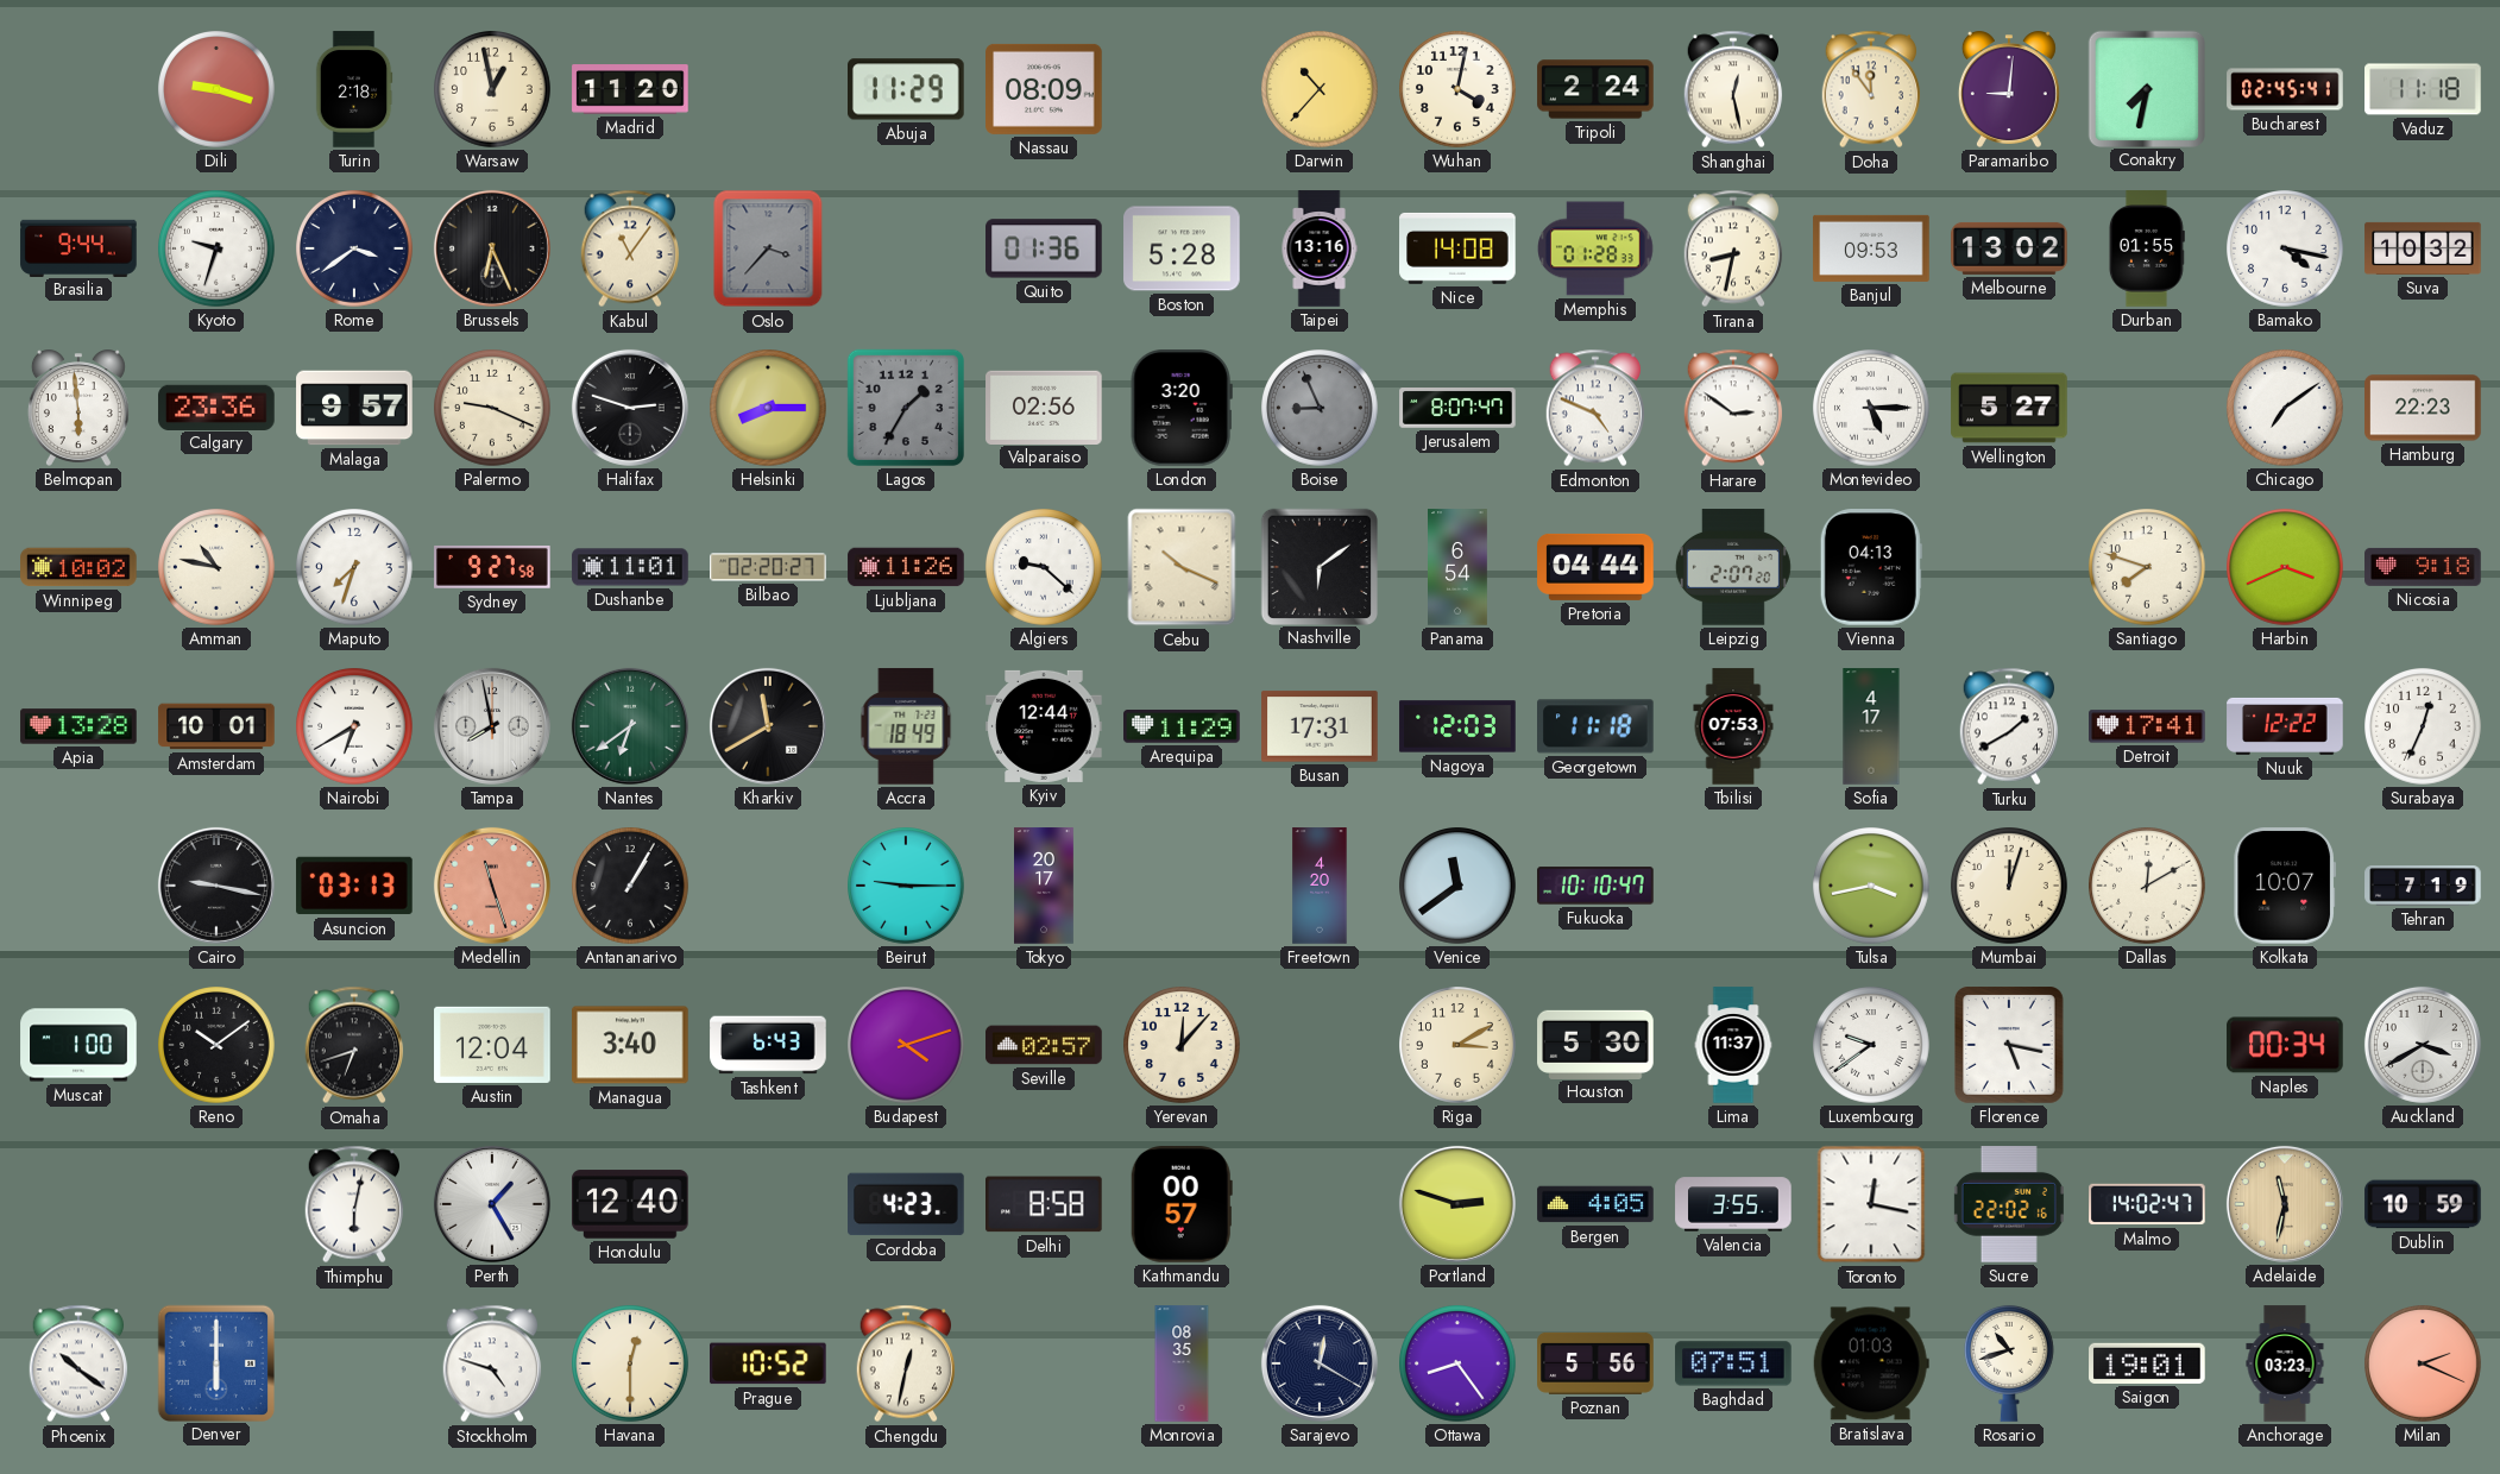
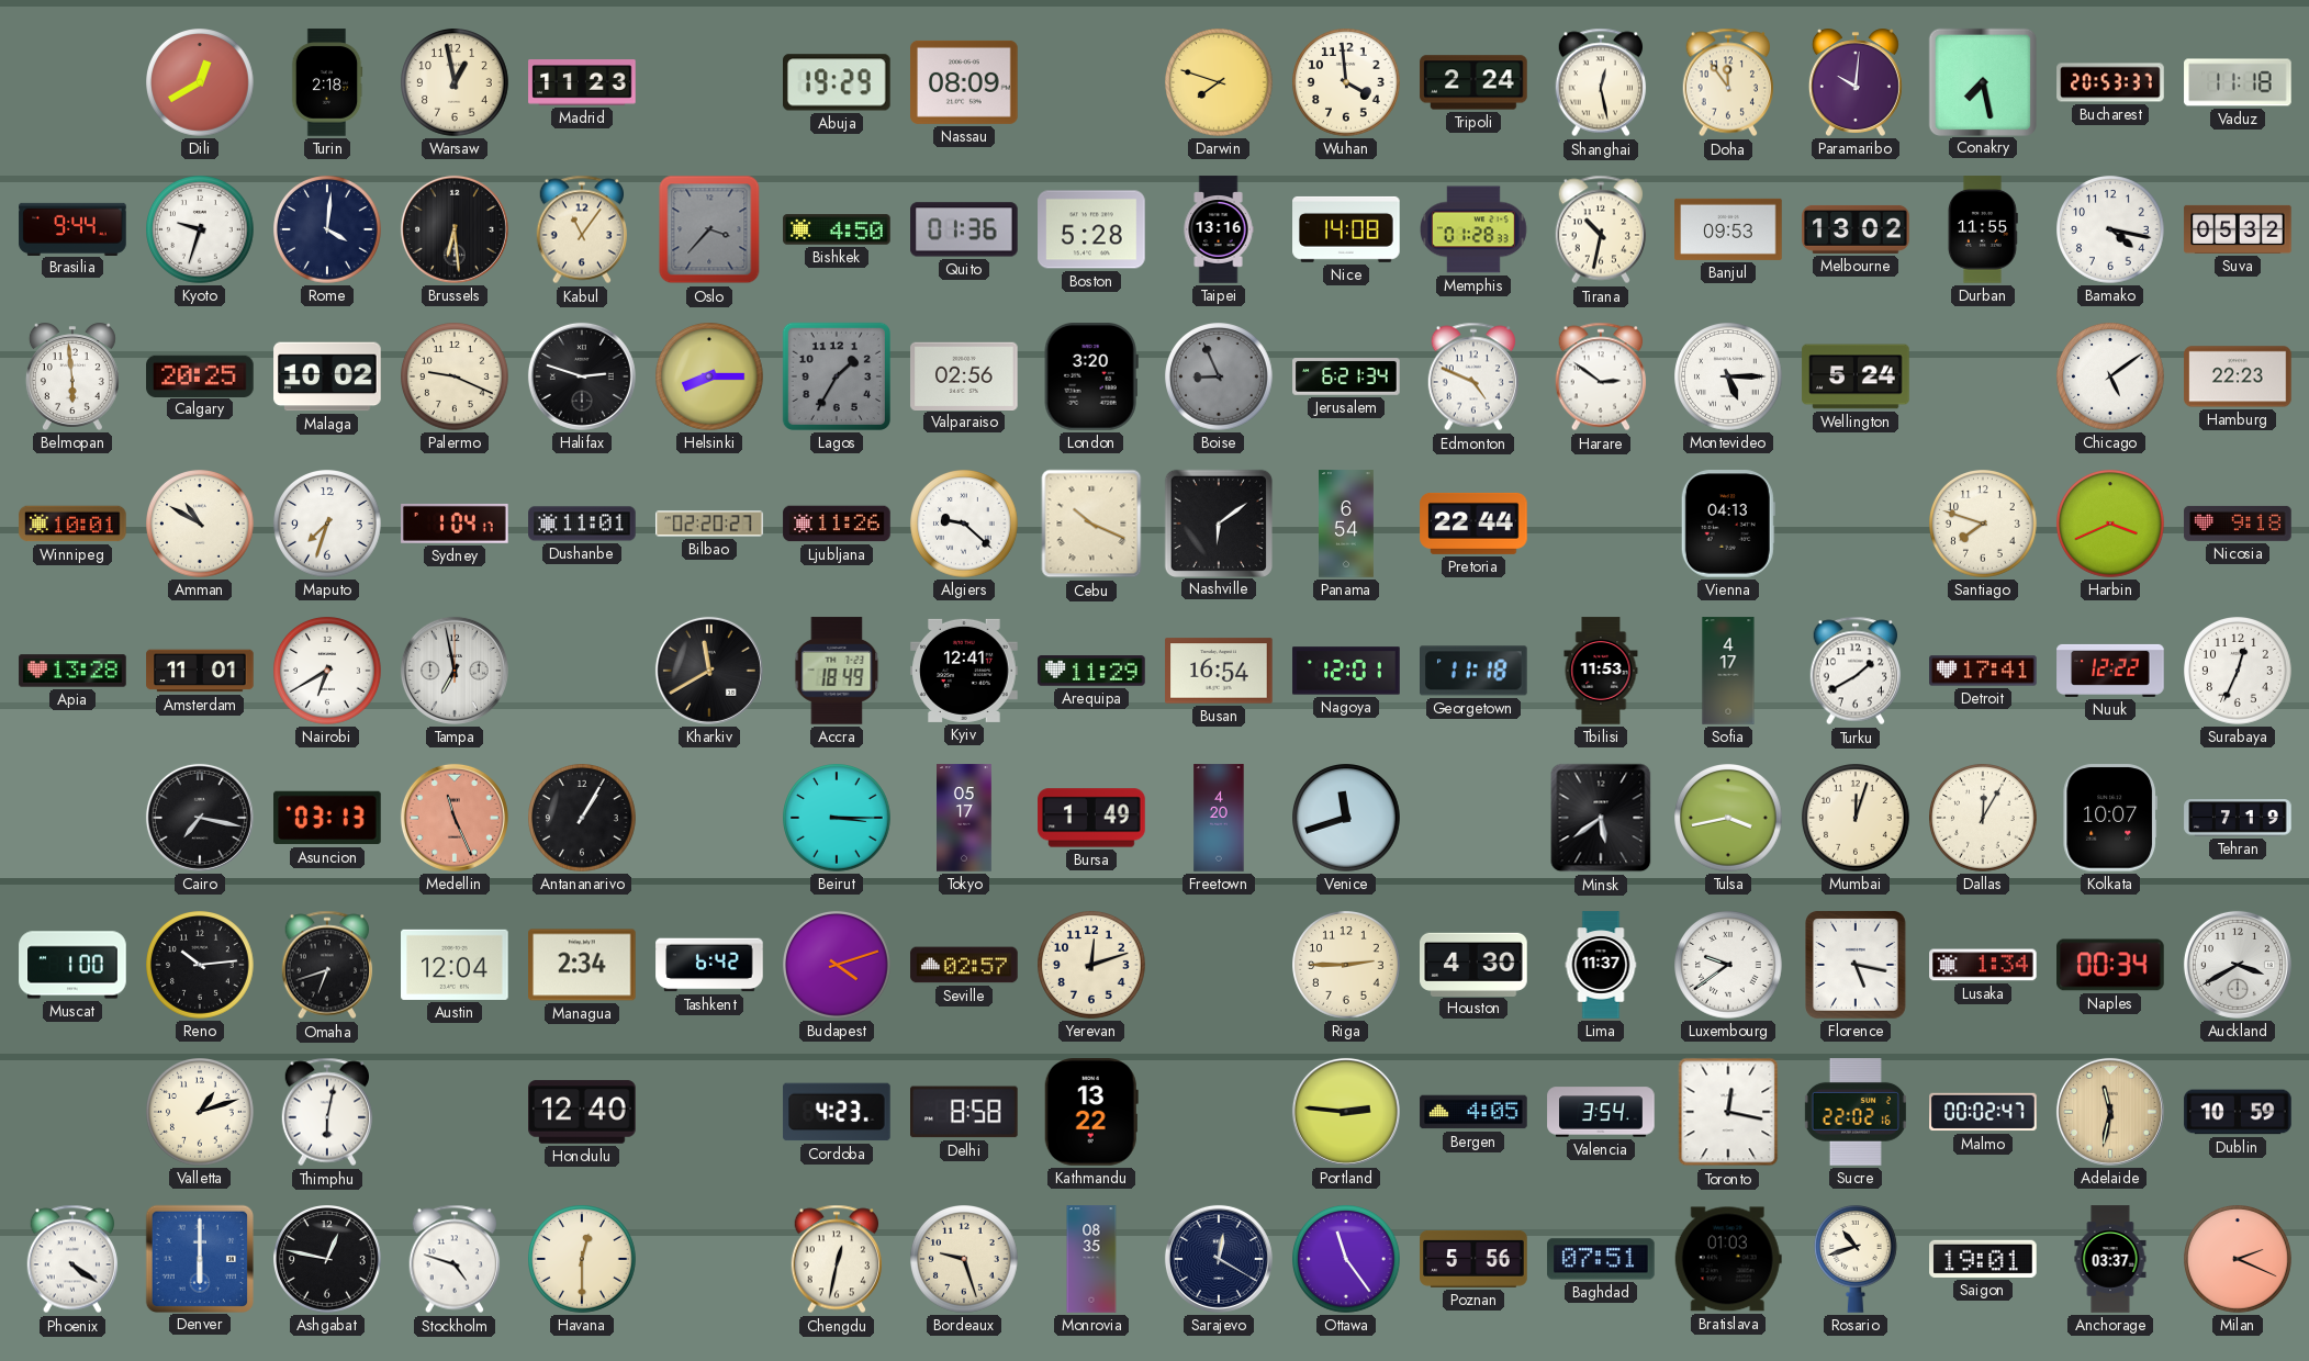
Dili: 9:18 -> 12:40 (201, 83)
Madrid: 11:20 -> 11:23 (582, 82)
Abuja: 11:29 -> 19:29 (838, 82)
Darwin: 10:37 -> 7:48 (1220, 83)
Wuhan: 4:02 -> 3:59 (1347, 83)
Paramaribo: 9:01 -> 10:01 (1856, 82)
Conakry: 7:32 -> 7:28 (1982, 81)
Bucharest: 02:45 -> 20:53 (2110, 82)
Rome: 3:39 -> 4:01 (328, 230)
Brussels: 6:26 -> 6:29 (455, 229)
Bishkek: none -> 4:50 (837, 229)
Tirana: 8:32 -> 10:32 (1601, 229)
Durban: 01:55 -> 11:55 (1983, 229)
Suva: 10:32 -> 05:32 (2238, 229)
Calgary: 23:36 -> 20:25 (200, 375)
Malaga: 9:57 -> 10:02 (327, 376)
Jerusalem: 8:07 -> 6:21 (1346, 378)
Wellington: 5:27 -> 5:24 (1856, 376)
Chicago: 7:09 -> 5:09 (2111, 378)
Winnipeg: 10:02 -> 10:01 (72, 524)
Amman: 10:47 -> 10:50 (201, 525)
Sydney: 9:27 -> 1:04 (455, 524)
Pretoria: 04:44 -> 22:44 (1473, 524)
Leipzig: 2:07 -> none (1733, 567)
Amsterdam: 10:01 -> 11:01 (200, 671)
Tampa: 7:58 -> 6:58 (455, 671)
Nantes: 6:39 -> none (630, 726)
Kyiv: 12:44 -> 12:41 (964, 671)
Busan: 17:31 -> 16:54 (1219, 671)
Nagoya: 12:03 -> 12:01 (1346, 671)
Tbilisi: 07:53 -> 11:53 (1601, 671)
Cairo: 9:17 -> 7:17 (200, 818)
Medellin: 11:27 -> 11:26 (455, 818)
Beirut: 9:15 -> 3:15 (838, 819)
Tokyo: 20:17 -> 05:17 (965, 818)
Bursa: none -> 1:49 (1091, 818)
Venice: 11:39 -> 11:42 (1347, 819)
Fukuoka: 10:10 -> none (1595, 886)
Minsk: none -> 5:39 (1601, 818)
Dallas: 12:10 -> 12:05 (1984, 819)
Reno: 10:09 -> 10:14 (201, 966)
Managua: 3:40 -> 2:34 (582, 965)
Tashkent: 6:43 -> 6:42 (709, 965)
Yerevan: 12:07 -> 12:12 (1092, 966)
Riga: 3:10 -> 2:45 (1347, 966)
Houston: 5:30 -> 4:30 (1473, 964)
Lusaka: none -> 1:34 (1983, 965)
Valletta: none -> 1:12 (201, 1113)
Perth: 1:25 -> none (492, 1204)
Kathmandu: 00:57 -> 13:22 (1091, 1112)
Portland: 2:48 -> 2:46 (1346, 1112)
Valencia: 3:55 -> 3:54 (1601, 1112)
Malmo: 14:02 -> 00:02 (1983, 1112)
Phoenix: 10:21 -> 4:21 (72, 1259)
Ashgabat: none -> 12:47 (328, 1260)
Prague: 10:52 -> none (769, 1363)
Bordeaux: none -> 9:27 (965, 1260)
Ottawa: 8:24 -> 11:24 (1347, 1260)
Anchorage: 03:23 -> 03:37 (2110, 1259)
